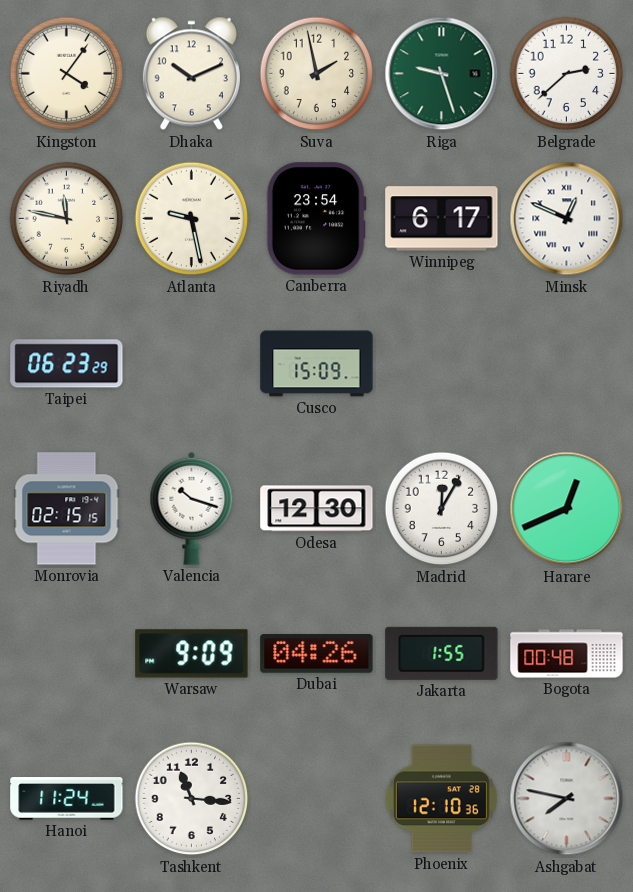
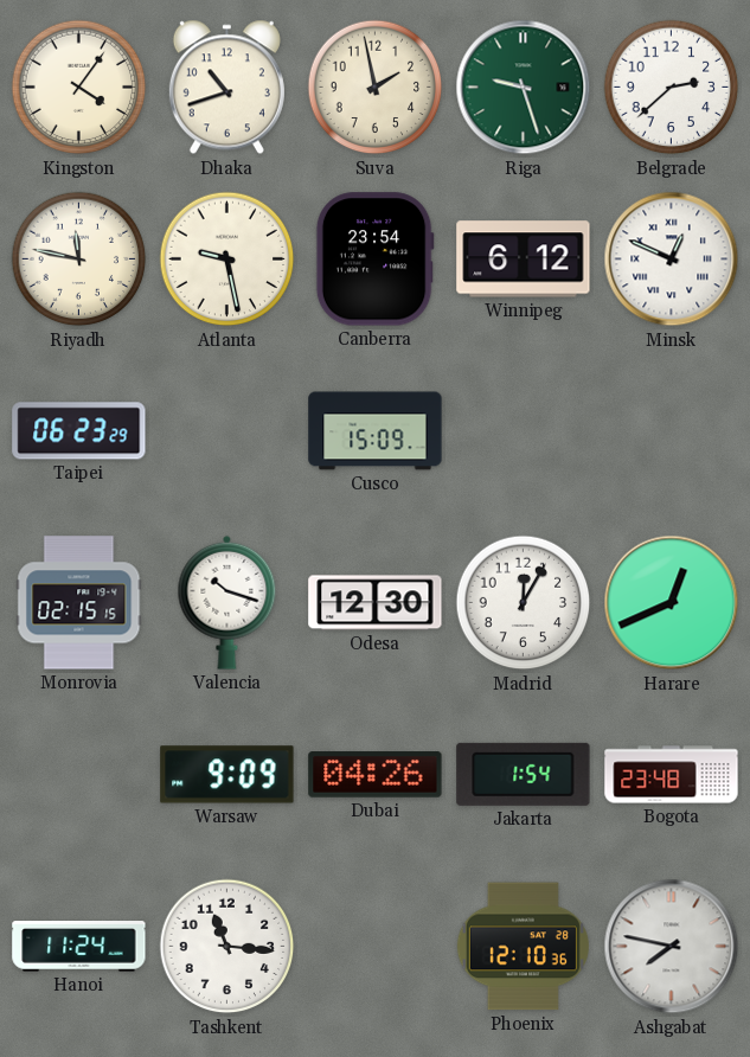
Dhaka: 10:11 -> 10:42 (226, 88)
Winnipeg: 6:17 -> 6:12 (524, 260)
Jakarta: 1:55 -> 1:54 (524, 774)
Bogota: 00:48 -> 23:48 (672, 775)
